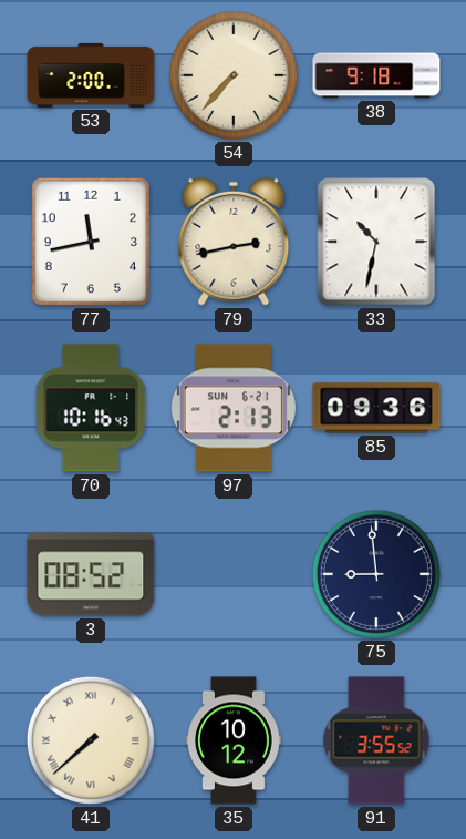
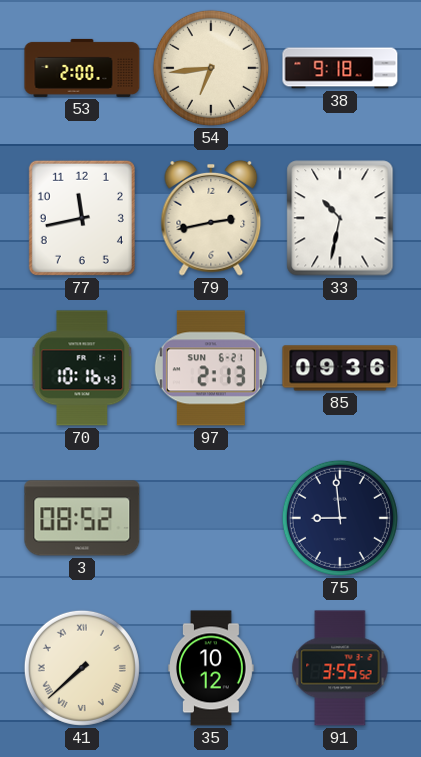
54: 7:37 -> 6:44 (211, 68)
